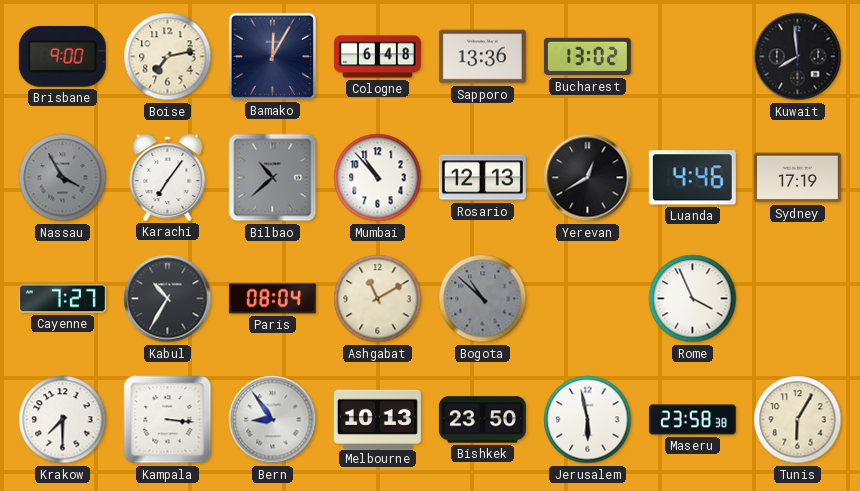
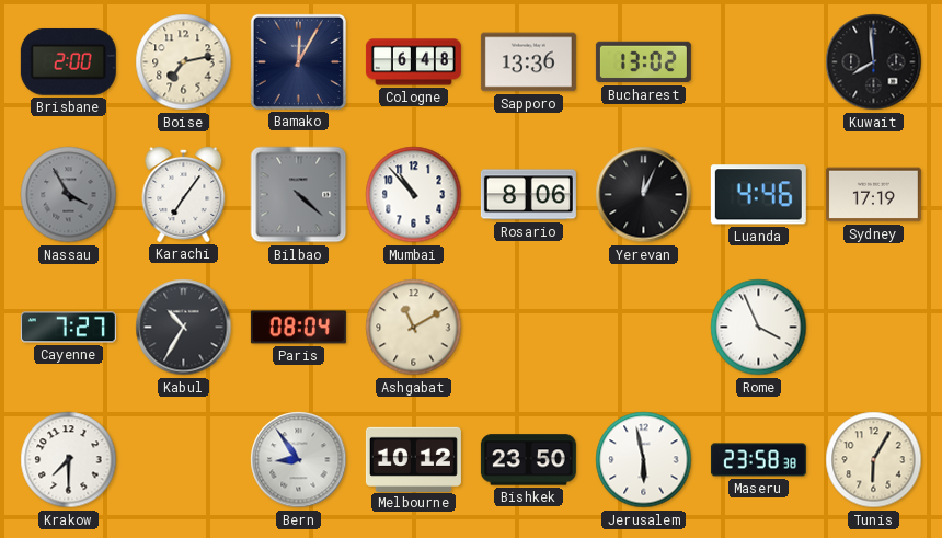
Brisbane: 9:00 -> 2:00 (68, 61)
Bilbao: 10:38 -> 4:22 (299, 195)
Rosario: 12:13 -> 8:06 (528, 195)
Yerevan: 12:40 -> 12:04 (644, 195)
Bogota: 10:52 -> none (483, 299)
Kampala: 3:16 -> none (168, 420)
Melbourne: 10:13 -> 10:12 (413, 459)
